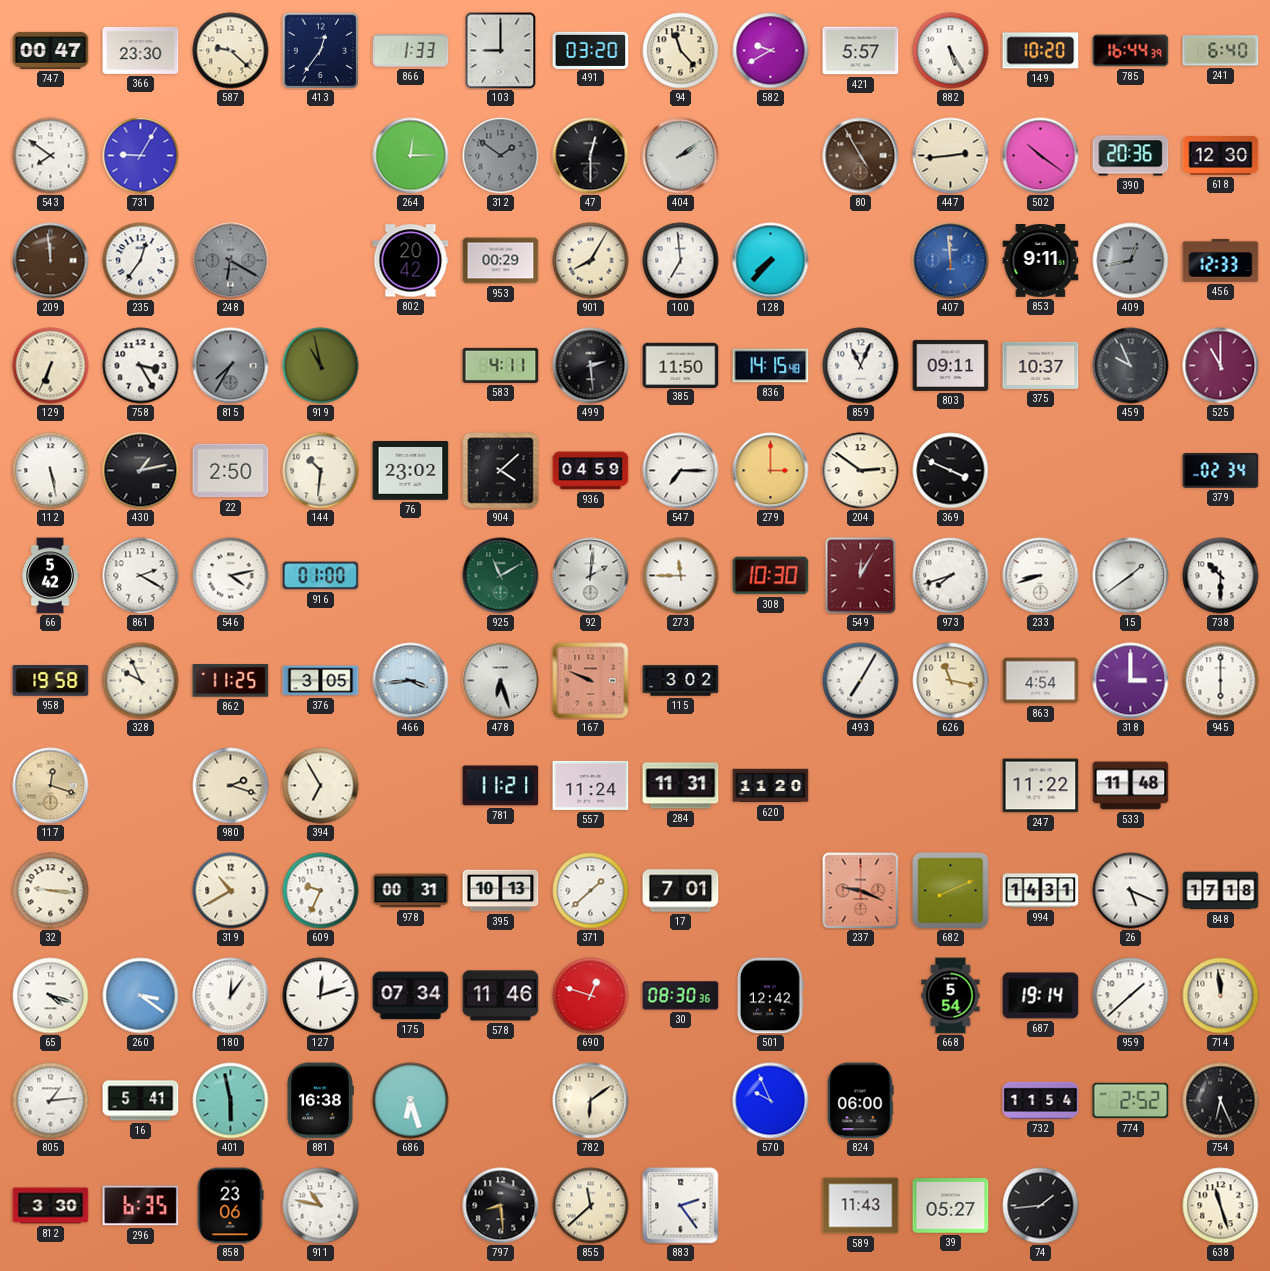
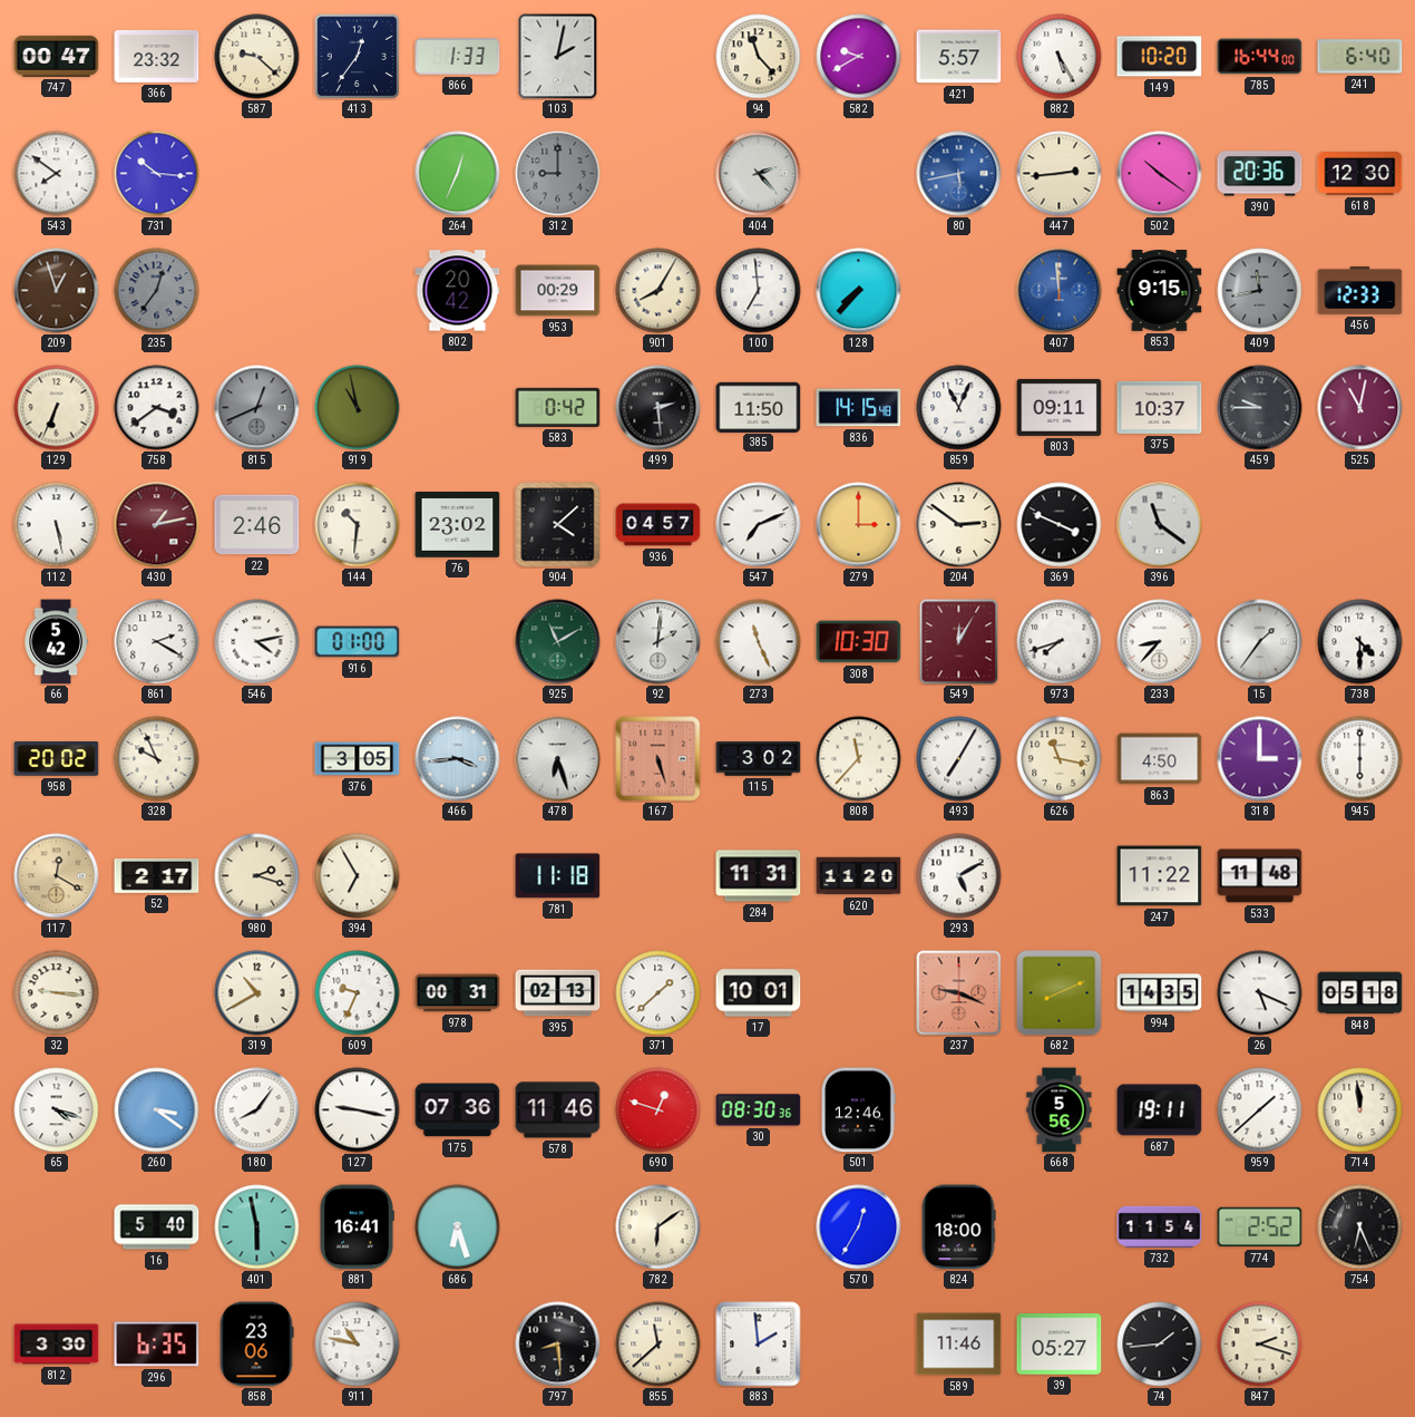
366: 23:30 -> 23:32 (157, 56)
103: 9:00 -> 2:02 (558, 57)
491: 03:20 -> none (591, 50)
785: 16:44:39 -> 16:44:00 (1260, 57)
731: 9:05 -> 10:16 (157, 174)
264: 12:15 -> 12:34 (458, 174)
312: 1:51 -> 9:00 (558, 174)
47: 12:30 -> none (591, 156)
404: 2:09 -> 2:23 (759, 174)
80: 4:55 -> 5:43 (959, 174)
80 dial: brown -> blue (959, 174)
209: 11:59 -> 12:57 (57, 291)
235 dial: white -> grey (157, 291)
248: 6:20 -> none (231, 261)
853: 9:11 -> 9:15 (1160, 291)
409: 12:43 -> 11:43 (1260, 291)
758: 3:25 -> 3:39 (157, 408)
815: 7:35 -> 12:41 (257, 408)
583: 4:11 -> 0:42 (558, 407)
459: 9:56 -> 9:45 (1260, 408)
525: 11:00 -> 11:02 (1360, 408)
430 dial: black -> burgundy (157, 525)
22: 2:50 -> 2:46 (257, 525)
936: 04:59 -> 04:57 (658, 525)
547: 7:15 -> 7:11 (759, 525)
396: none -> 11:21 (1160, 525)
379: 02:34 -> none (1221, 471)
273: 11:45 -> 11:26 (759, 642)
233: 8:42 -> 8:37 (1160, 642)
15: 1:39 -> 1:36 (1260, 642)
738: 10:30 -> 4:30 (1360, 642)
958: 19:58 -> 20:02 (57, 759)
862: 11:25 -> none (231, 681)
167: 9:49 -> 5:27 (658, 759)
808: none -> 11:37 (859, 759)
863: 4:54 -> 4:50 (1160, 759)
117: 12:18 -> 12:20 (57, 876)
52: none -> 2:17 (157, 876)
781: 11:21 -> 11:18 (558, 876)
557: 11:24 -> none (591, 785)
293: none -> 5:10 (959, 876)
395: 10:13 -> 02:13 (558, 993)
17: 7:01 -> 10:01 (759, 993)
994: 14:31 -> 14:35 (1160, 993)
848: 17:18 -> 05:18 (1360, 993)
180: 12:06 -> 8:06 (257, 1110)
127: 12:12 -> 9:17 (358, 1110)
175: 07:34 -> 07:36 (458, 1110)
501: 12:42 -> 12:46 (858, 1110)
668: 5:54 -> 5:56 (1060, 1110)
687: 19:14 -> 19:11 (1160, 1110)
805: 1:14 -> none (51, 1101)
16: 5:41 -> 5:40 (157, 1227)
881: 16:38 -> 16:41 (357, 1227)
570: 9:56 -> 12:35 (859, 1227)
824: 06:00 -> 18:00 (958, 1227)
883: 2:24 -> 1:59 (759, 1345)
589: 11:43 -> 11:46 (959, 1345)
847: none -> 2:18 (1260, 1345)
638: 11:27 -> none (1221, 1206)
